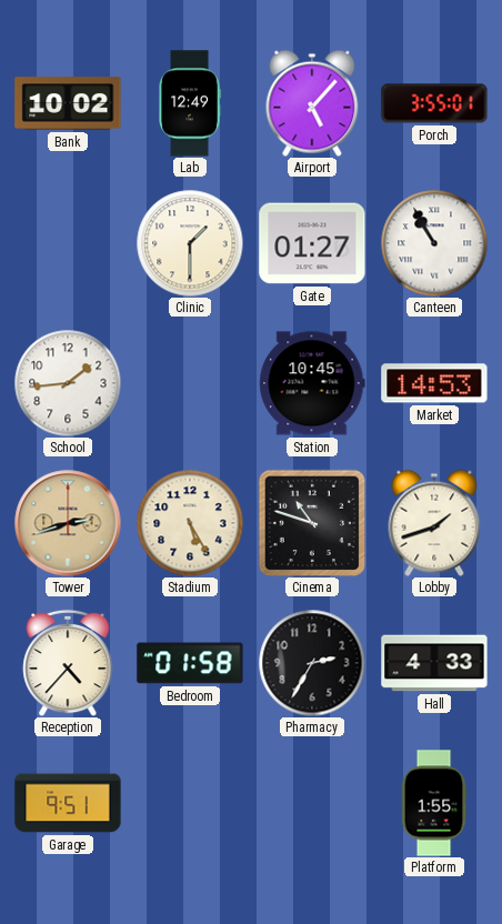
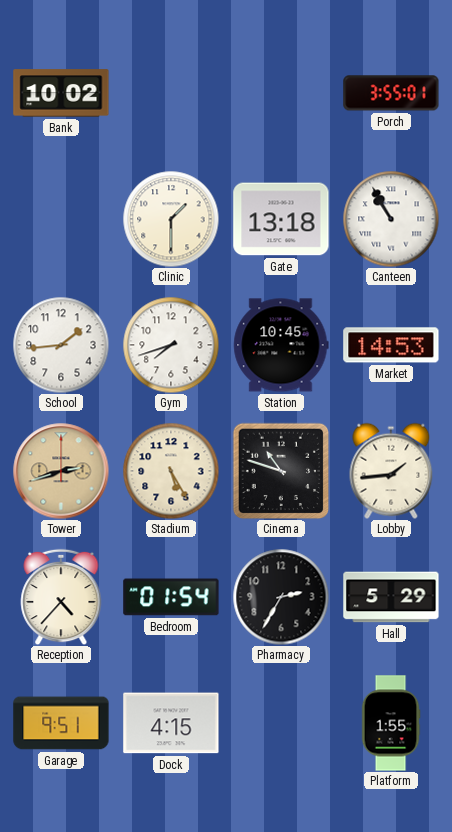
Lab: 12:49 -> none (190, 103)
Airport: 5:07 -> none (312, 103)
Gate: 01:27 -> 13:18 (281, 219)
Gym: none -> 7:42 (171, 345)
Lobby: 1:42 -> 1:44 (391, 471)
Bedroom: 01:58 -> 01:54 (171, 597)
Hall: 4:33 -> 5:29 (391, 597)
Dock: none -> 4:15 (171, 723)
